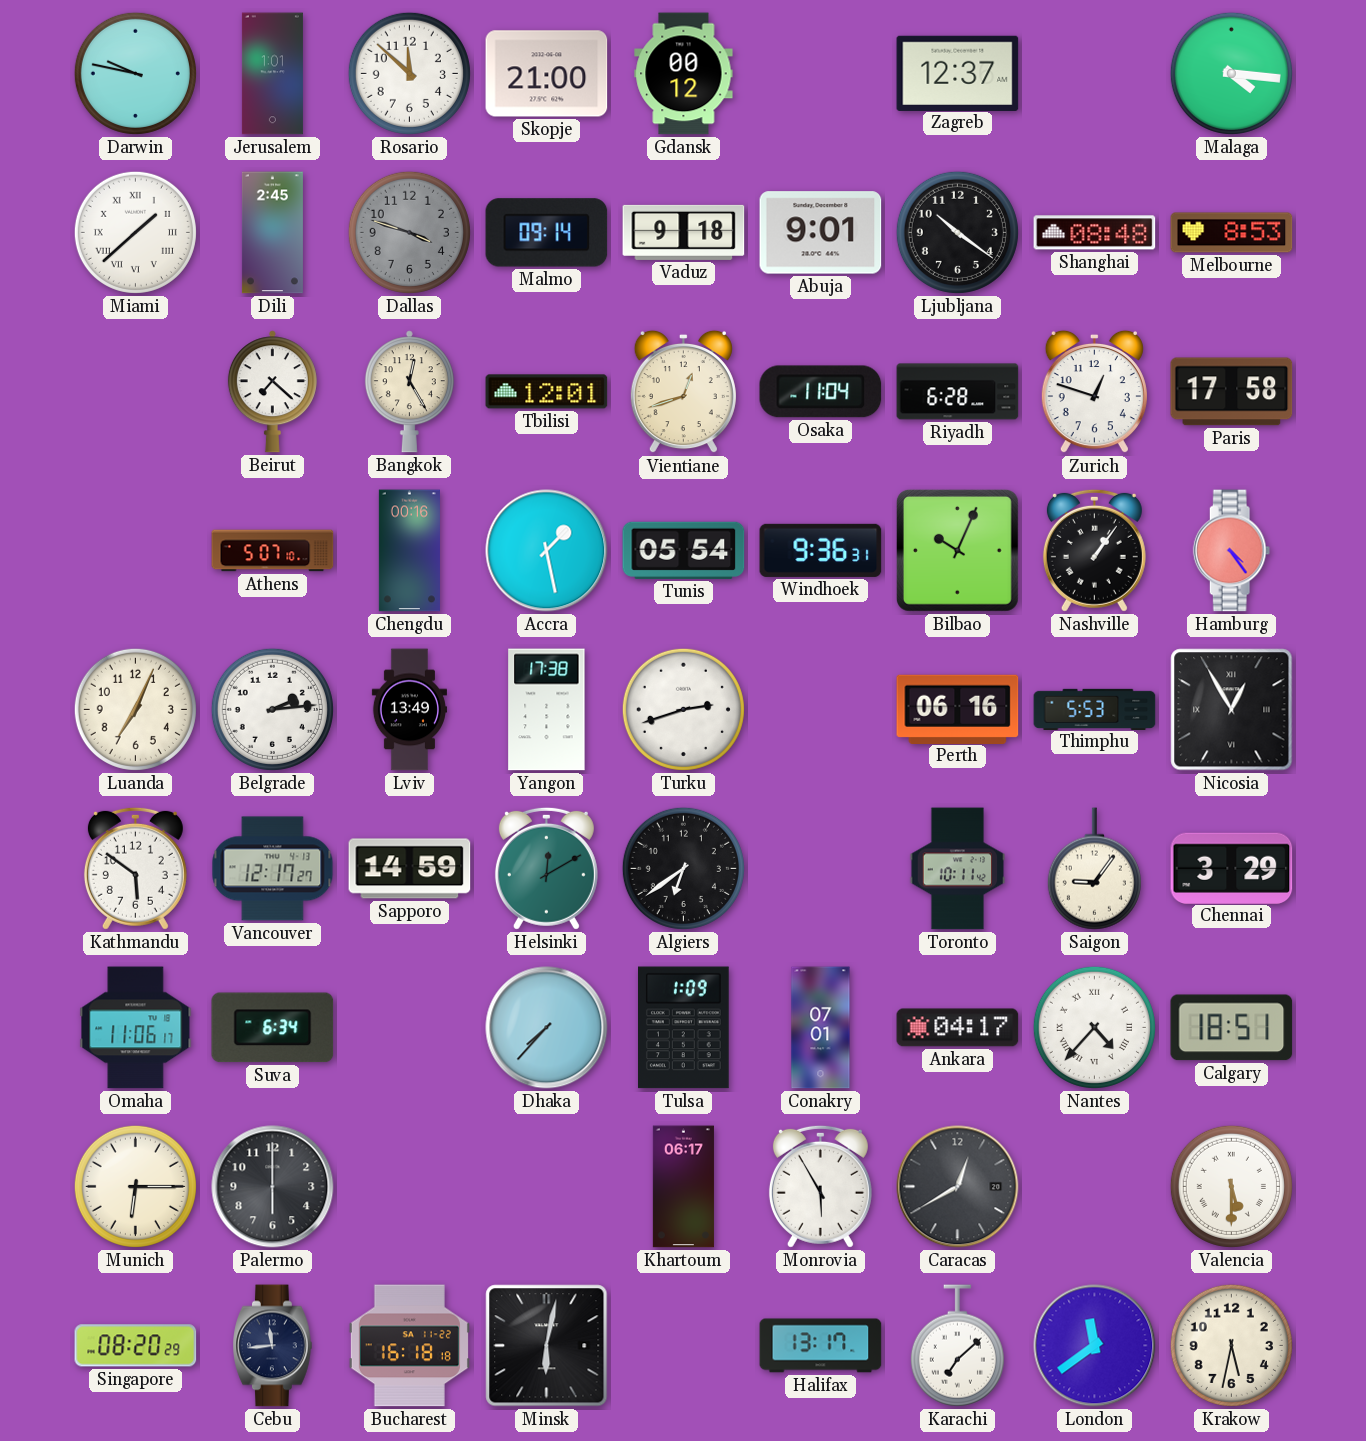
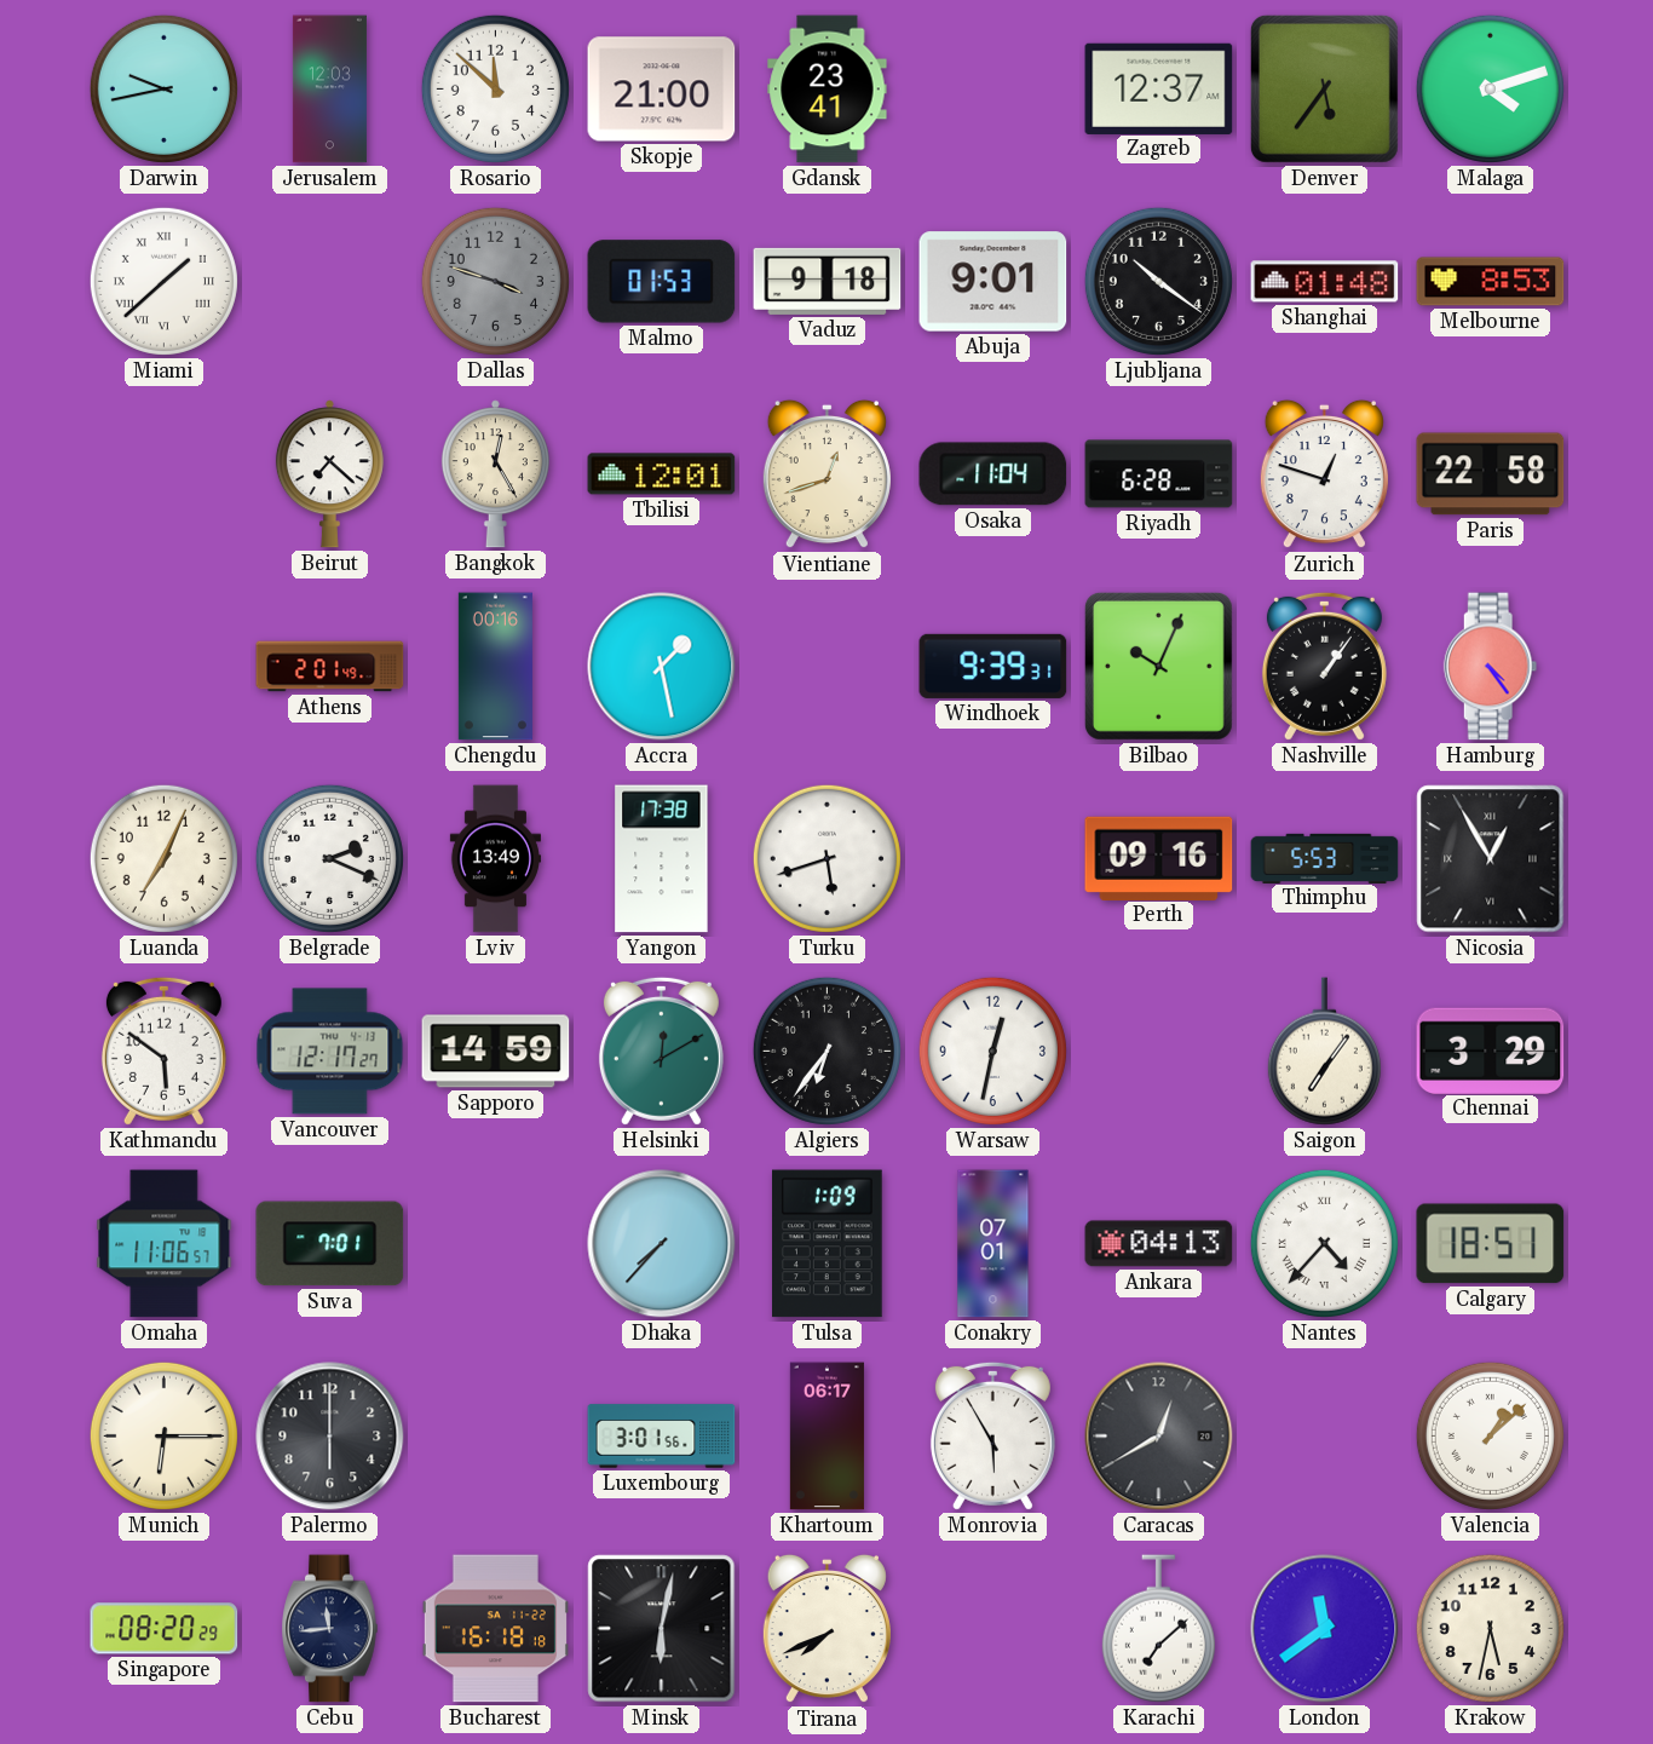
Darwin: 9:47 -> 9:43 (163, 88)
Jerusalem: 1:01 -> 12:03 (329, 90)
Gdansk: 00:12 -> 23:41 (828, 90)
Denver: none -> 5:36 (1324, 88)
Malaga: 4:16 -> 4:12 (1490, 88)
Dili: 2:45 -> none (272, 233)
Malmo: 09:14 -> 01:53 (662, 282)
Shanghai: 08:48 -> 01:48 (1325, 282)
Paris: 17:58 -> 22:58 (1491, 474)
Athens: 5:07 -> 2:01 (330, 667)
Tunis: 05:54 -> none (684, 550)
Windhoek: 9:36 -> 9:39 (993, 666)
Belgrade: 2:14 -> 2:19 (329, 858)
Turku: 2:42 -> 5:42 (826, 858)
Perth: 06:16 -> 09:16 (1159, 858)
Algiers: 6:39 -> 6:36 (826, 1051)
Warsaw: none -> 12:32 (992, 1051)
Toronto: 10:11 -> none (958, 869)
Saigon: 9:06 -> 7:06 (1324, 1052)
Omaha: 11:06:17 -> 11:06:57 (165, 1244)
Suva: 6:34 -> 7:01 (330, 1244)
Ankara: 04:17 -> 04:13 (1159, 1244)
Luxembourg: none -> 3:01 (662, 1437)
Valencia: 5:30 -> 1:08 (1490, 1435)
Tirana: none -> 7:41 (826, 1629)
Halifax: 13:17 -> none (821, 1346)
